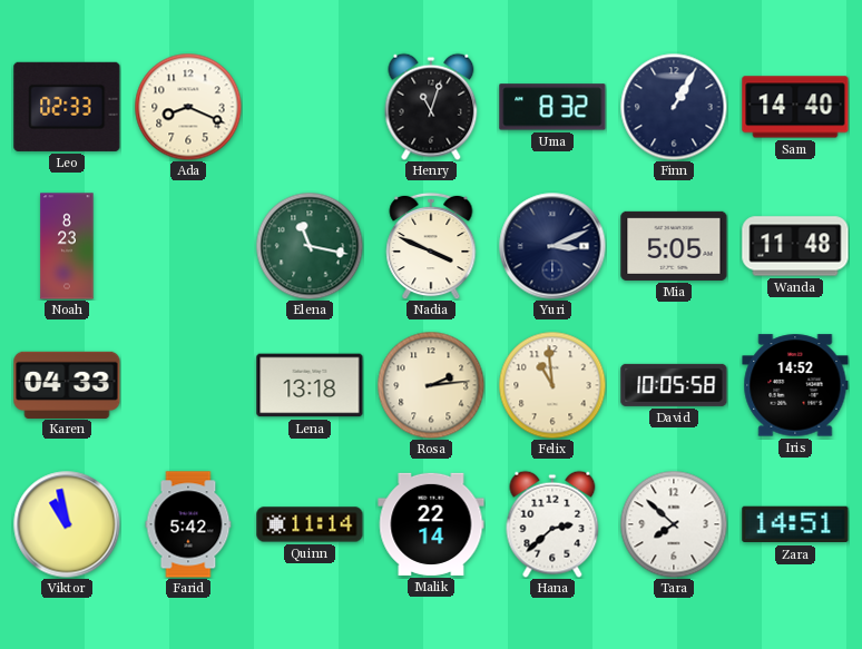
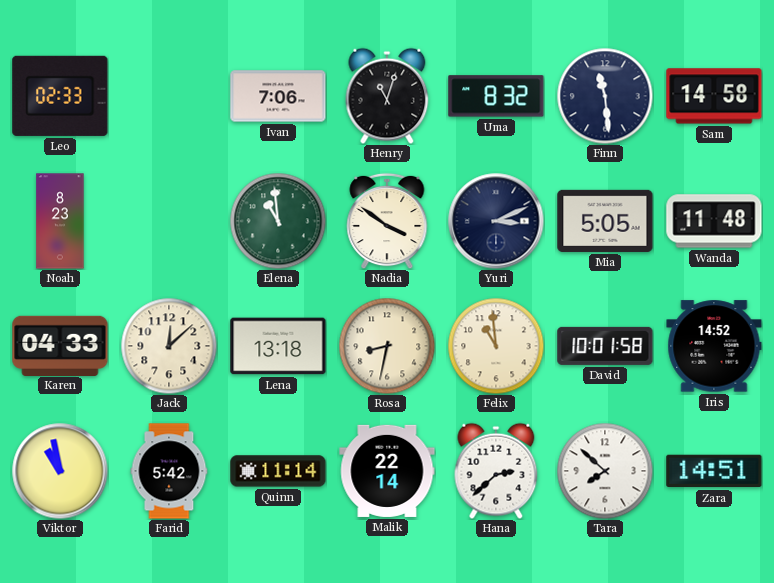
Ada: 8:19 -> none (188, 107)
Ivan: none -> 7:06 (278, 96)
Finn: 1:05 -> 11:29 (605, 96)
Sam: 14:40 -> 14:58 (714, 96)
Elena: 11:17 -> 10:59 (278, 221)
Nadia: 3:49 -> 3:51 (387, 221)
Jack: none -> 12:08 (169, 346)
Rosa: 2:14 -> 8:32 (387, 346)
David: 10:05 -> 10:01 (605, 346)
